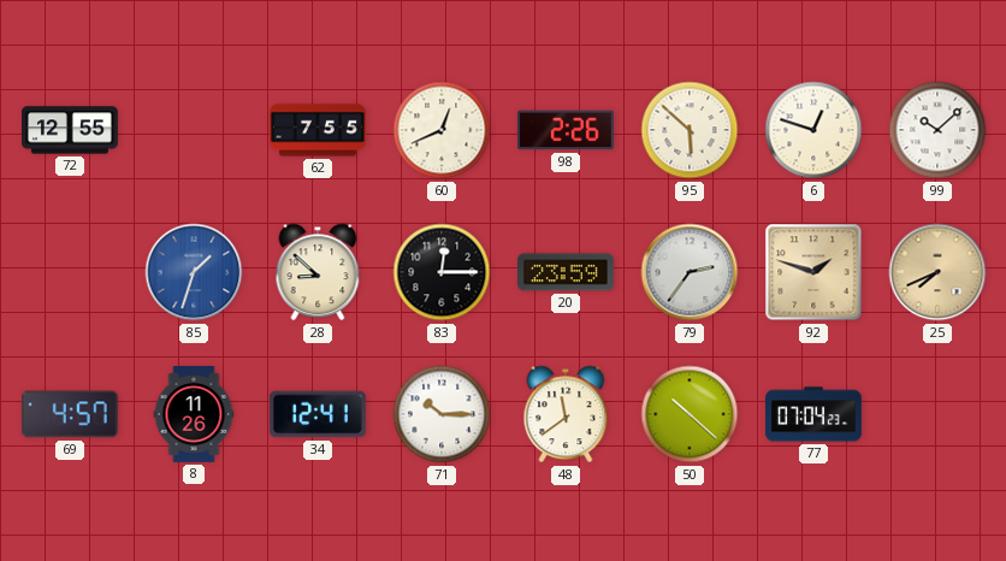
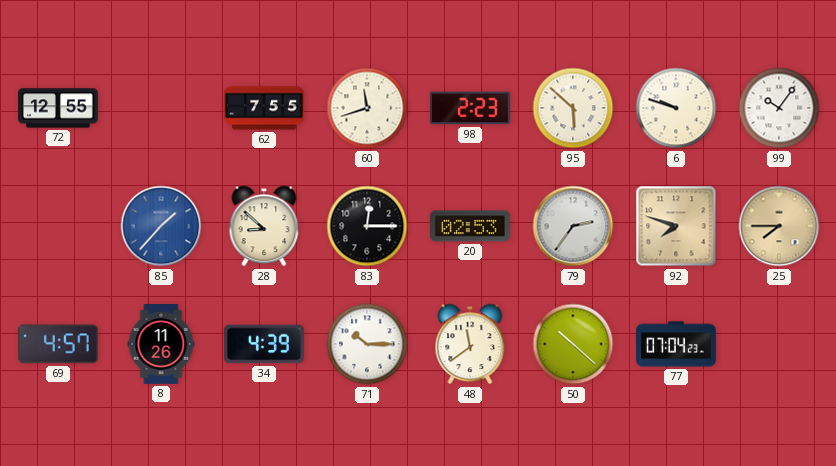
60: 12:41 -> 11:42 (367, 108)
98: 2:26 -> 2:23 (470, 108)
6: 12:48 -> 9:48 (676, 108)
99: 10:08 -> 10:06 (779, 108)
85: 1:33 -> 1:37 (161, 226)
20: 23:59 -> 02:53 (470, 226)
92: 1:48 -> 7:48 (676, 226)
25: 7:41 -> 7:45 (779, 226)
34: 12:41 -> 4:39 (264, 344)
